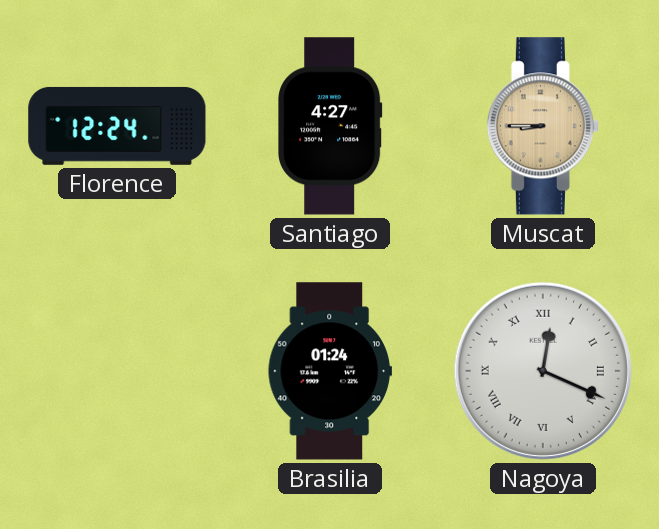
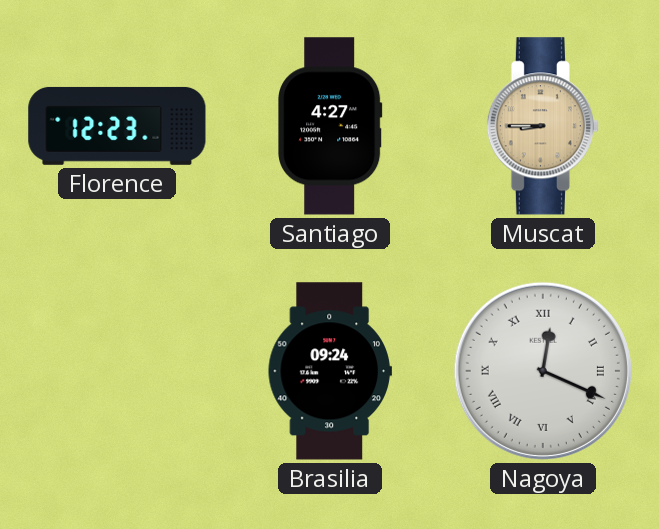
Florence: 12:24 -> 12:23 (117, 126)
Brasilia: 01:24 -> 09:24 (330, 371)
